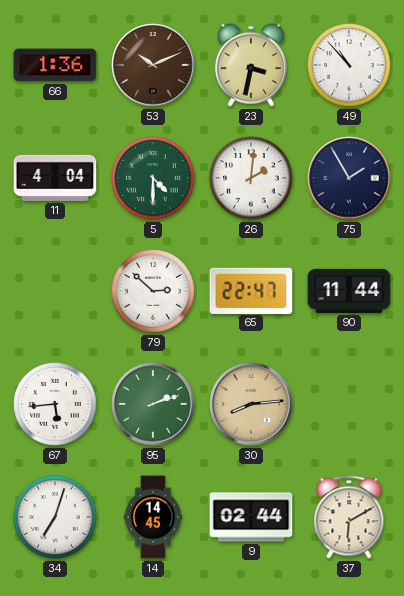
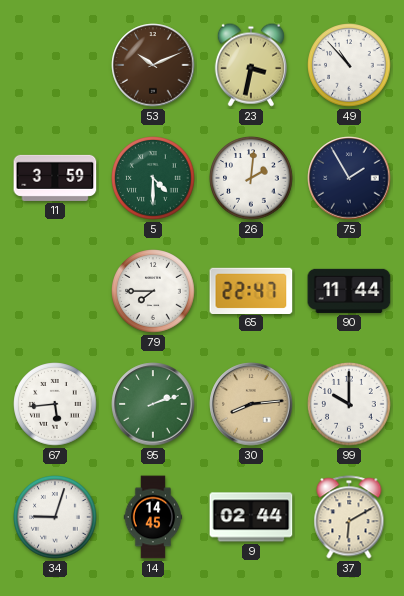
66: 1:36 -> none (55, 65)
11: 4:04 -> 3:59 (55, 178)
79: 2:52 -> 7:45 (153, 291)
99: none -> 10:00 (349, 404)
34: 7:03 -> 9:03 (55, 517)
